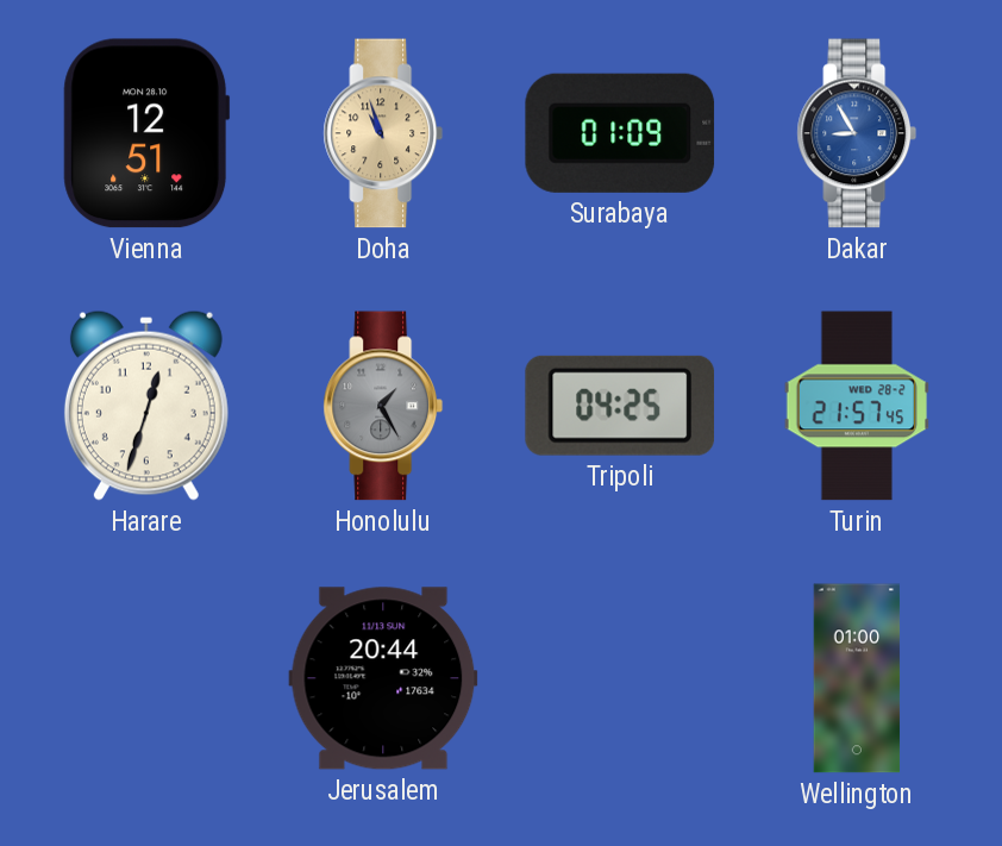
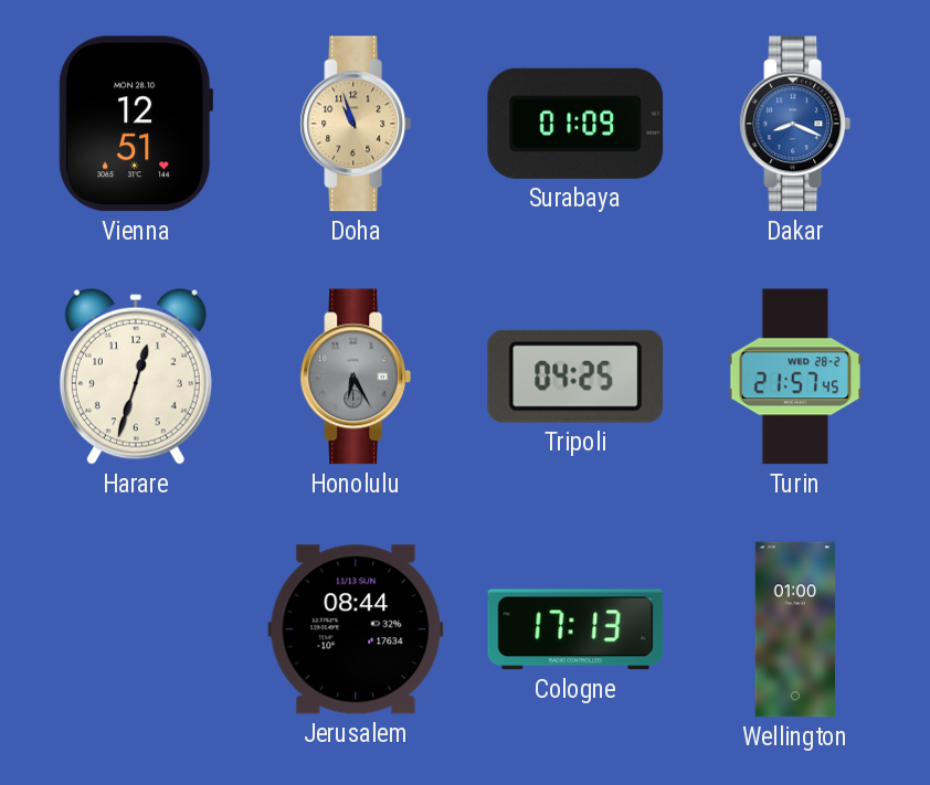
Dakar: 8:55 -> 8:19 (795, 124)
Honolulu: 1:25 -> 6:25 (356, 376)
Jerusalem: 20:44 -> 08:44 (356, 629)
Cologne: none -> 17:13 (575, 629)
